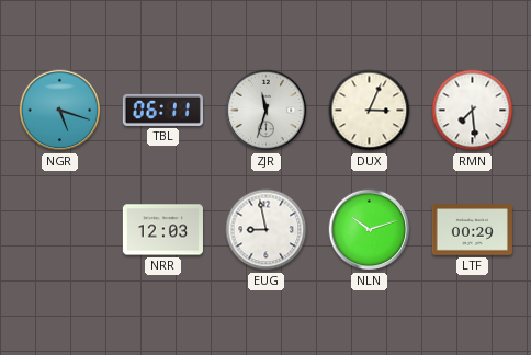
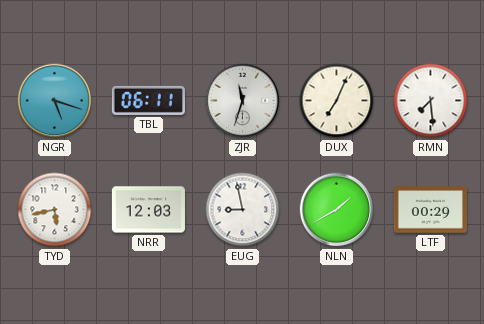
DUX: 3:04 -> 7:04 (337, 101)
TYD: none -> 5:43 (55, 210)
NLN: 10:12 -> 1:40 (337, 210)
